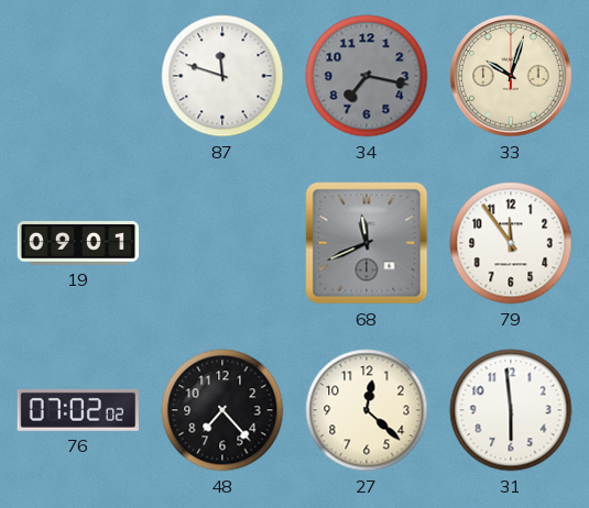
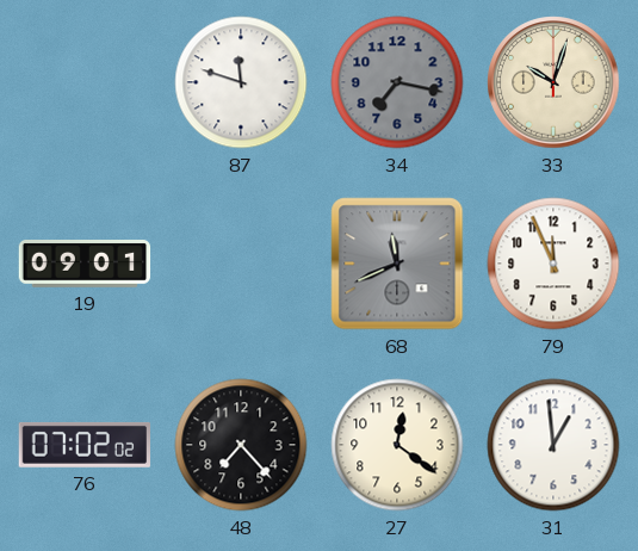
79: 11:54 -> 11:56 (553, 264)
27: 12:22 -> 12:21 (397, 445)
31: 5:59 -> 12:59 (553, 445)
